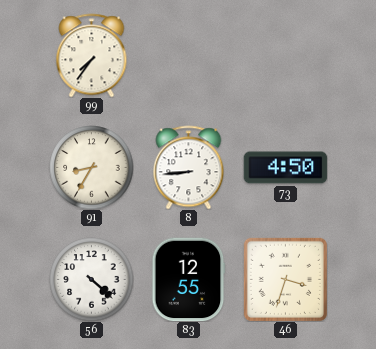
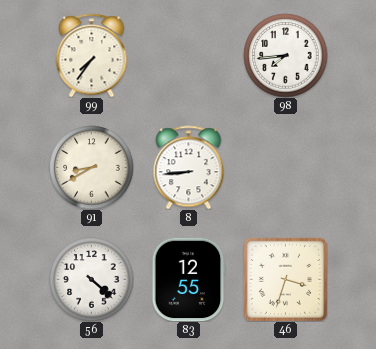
98: none -> 7:44 (285, 55)
91: 8:35 -> 8:40 (91, 167)
73: 4:50 -> none (285, 168)
